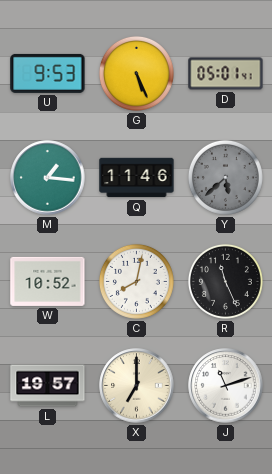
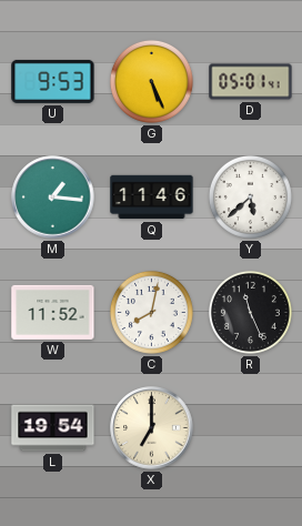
Y dial: grey -> white (250, 196)
W: 10:52 -> 11:52 (53, 312)
L: 19:57 -> 19:54 (53, 428)
J: 11:12 -> none (226, 386)
